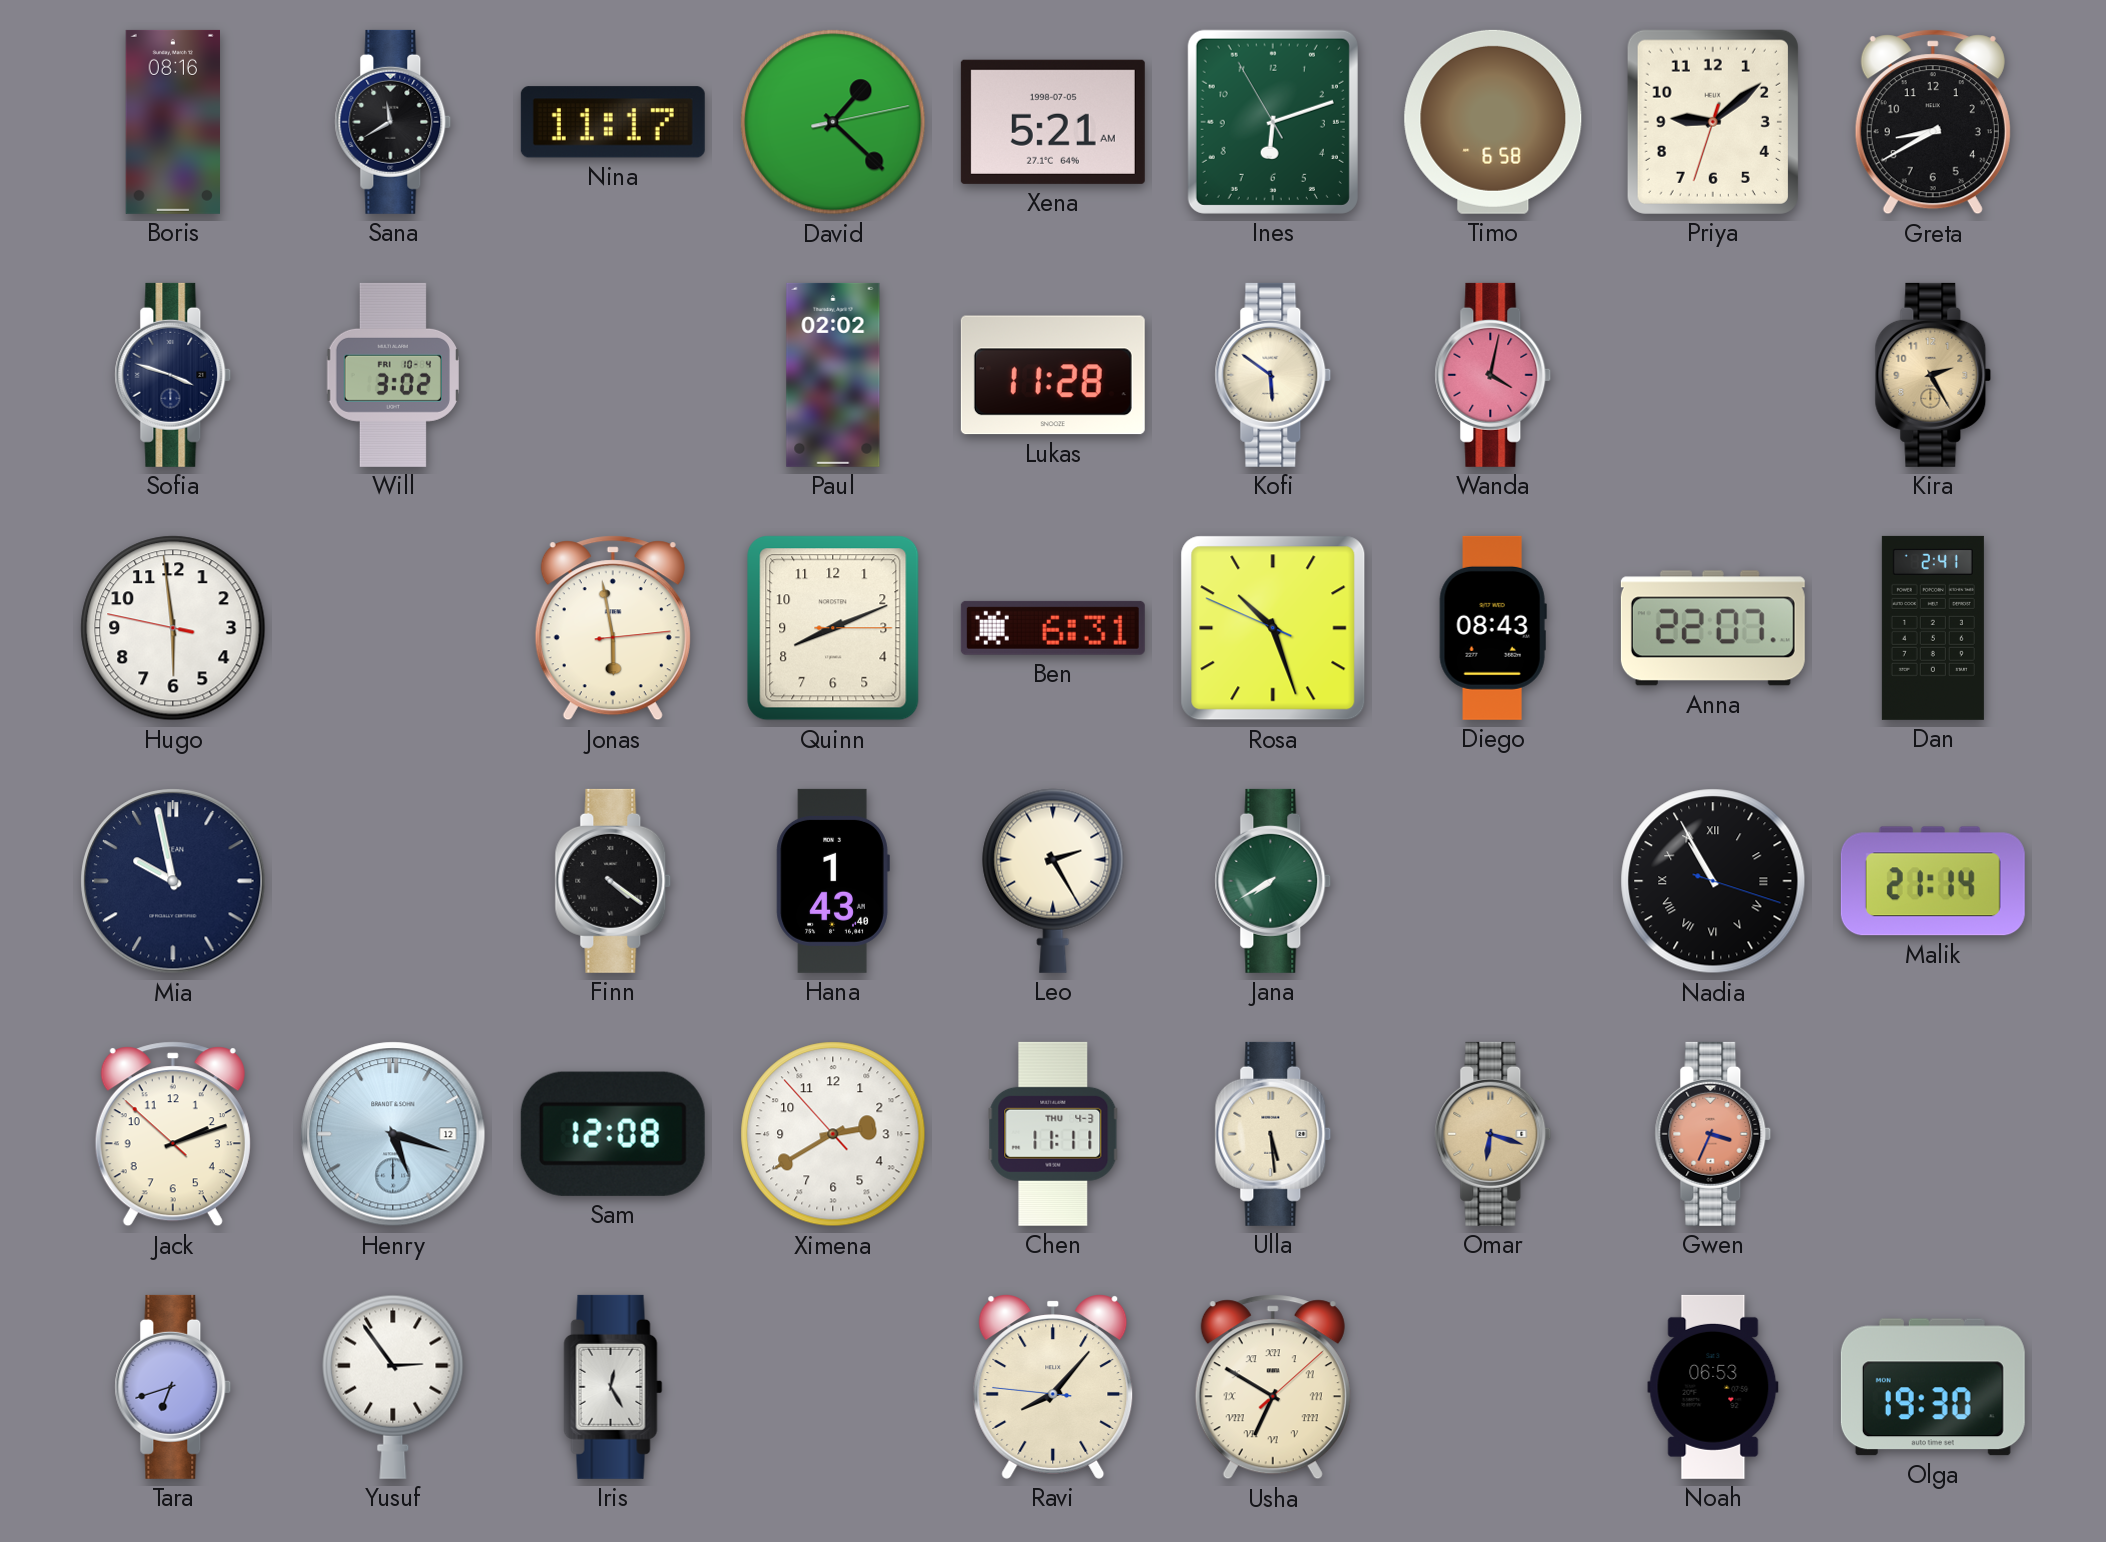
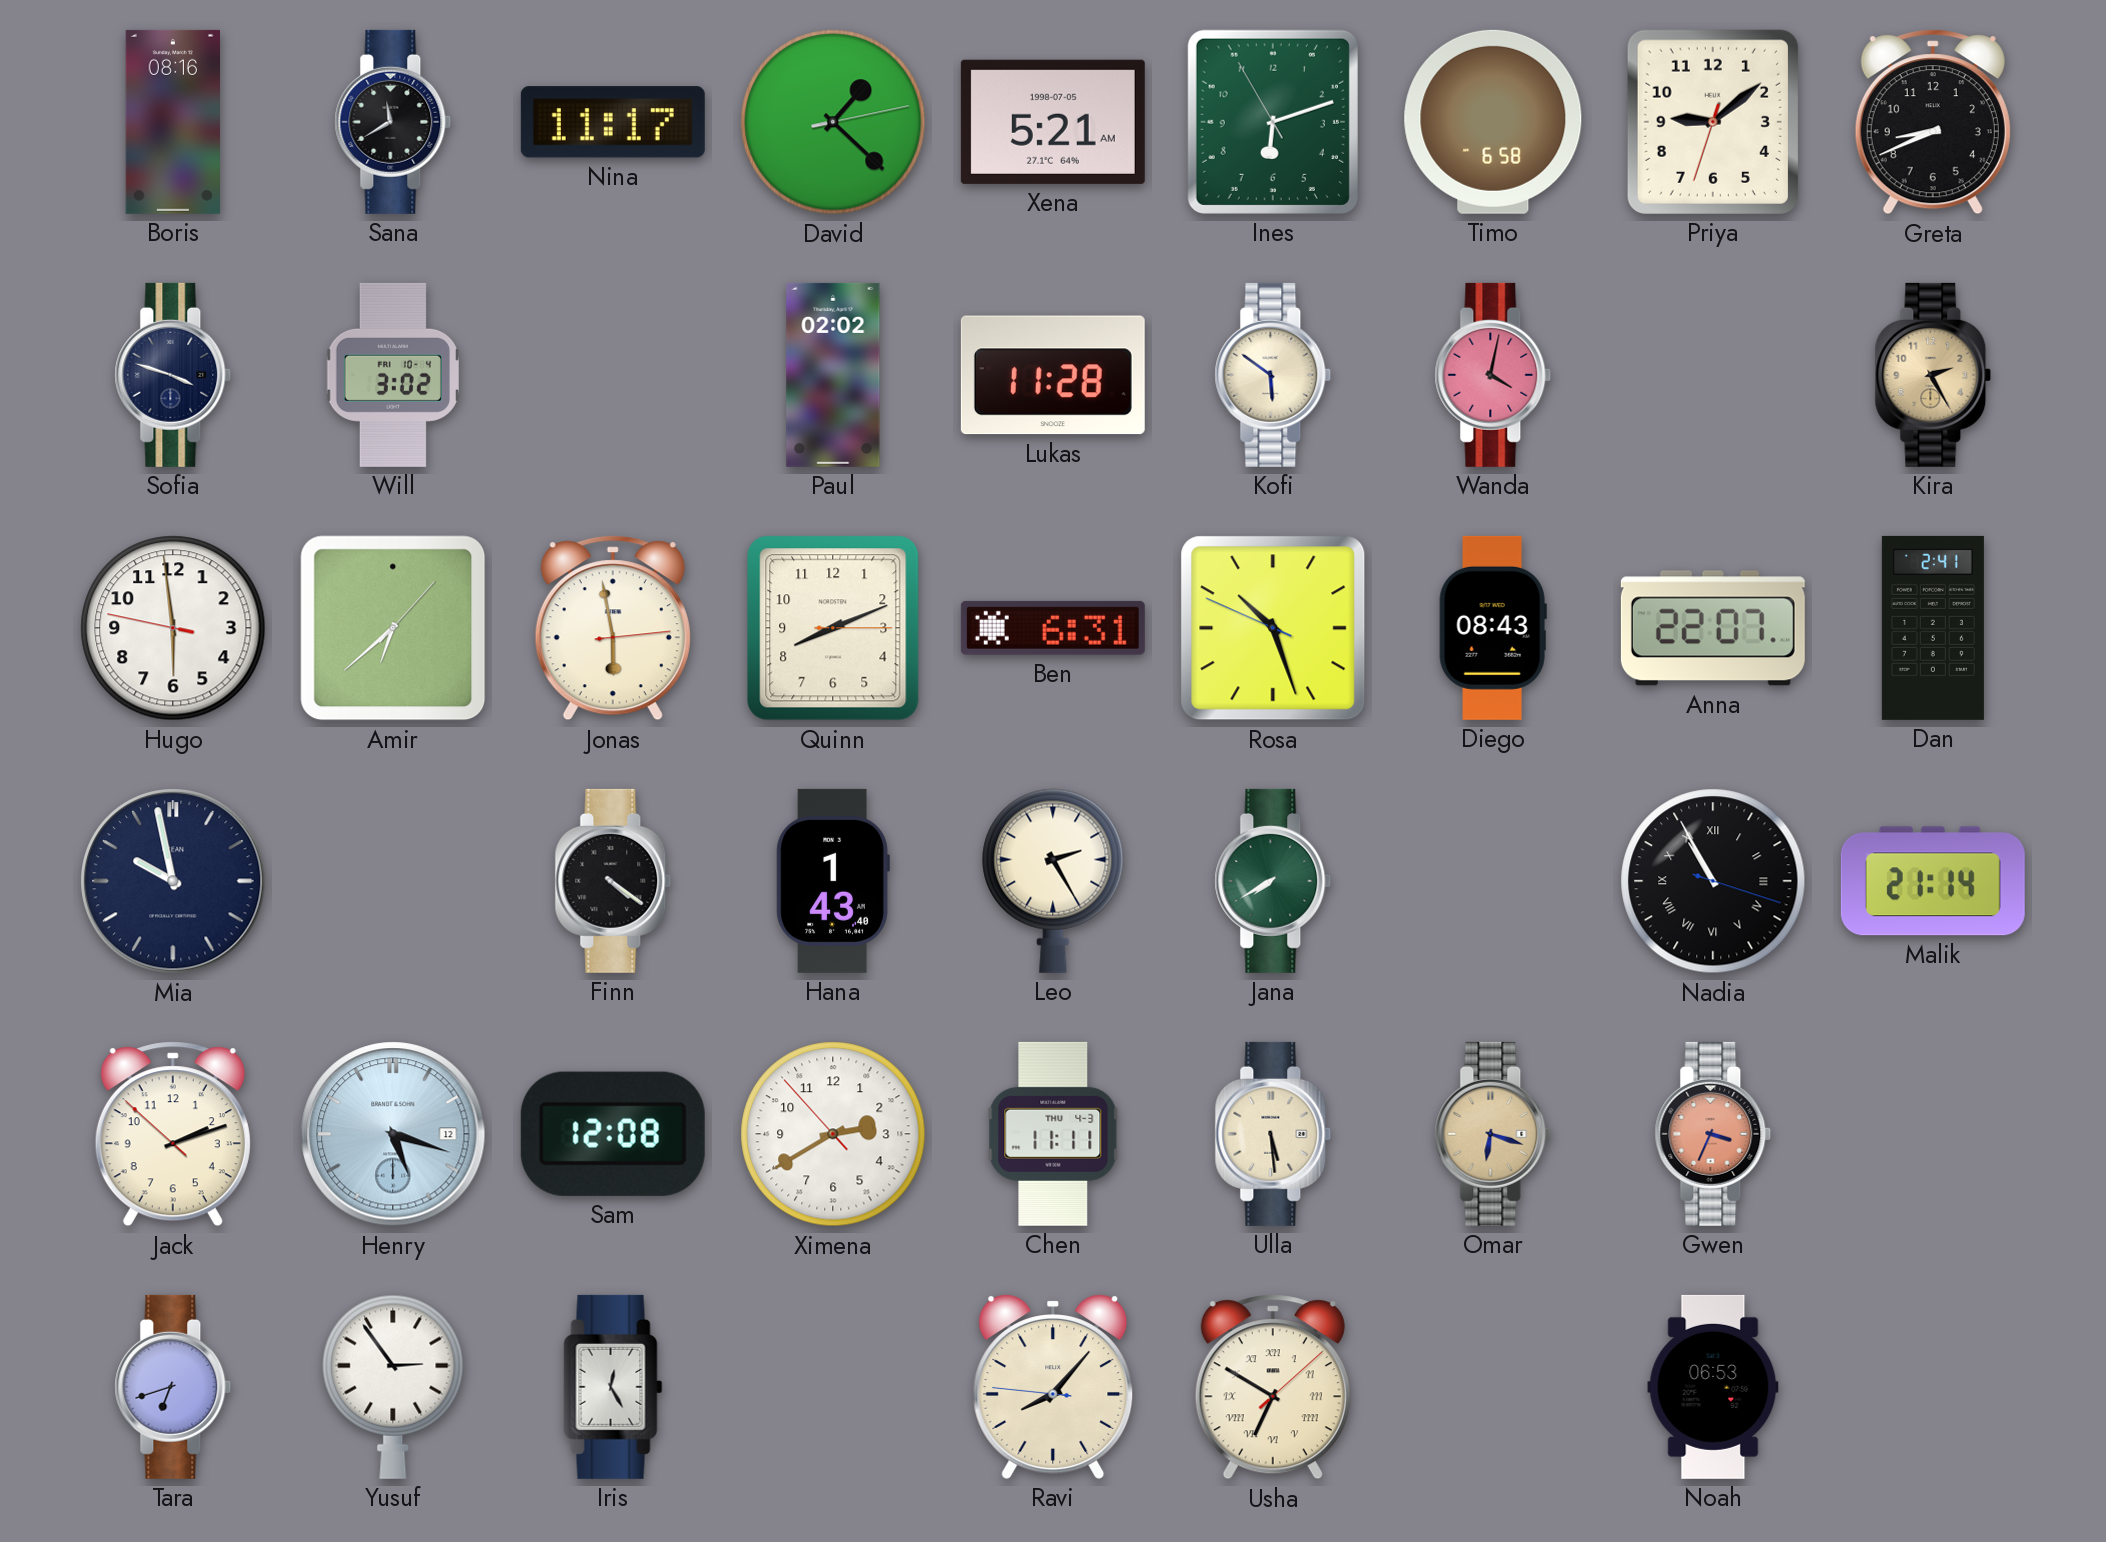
Greta: 8:40 -> 8:41 (1933, 122)
Amir: none -> 6:38 (393, 628)
Olga: 19:30 -> none (1933, 1387)
